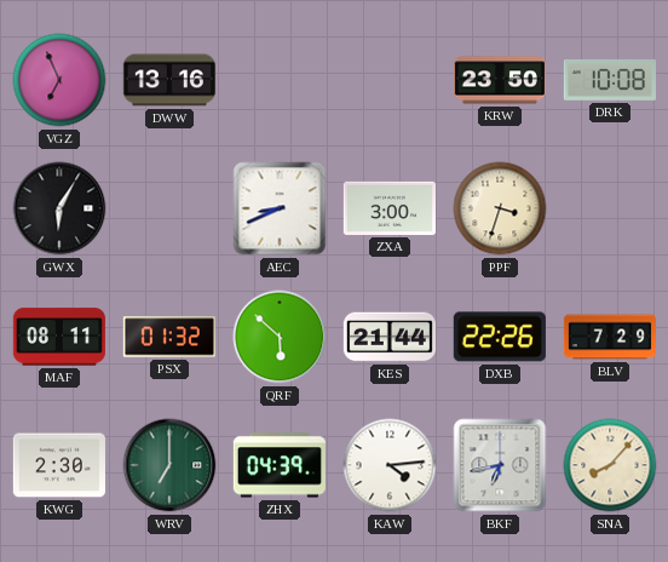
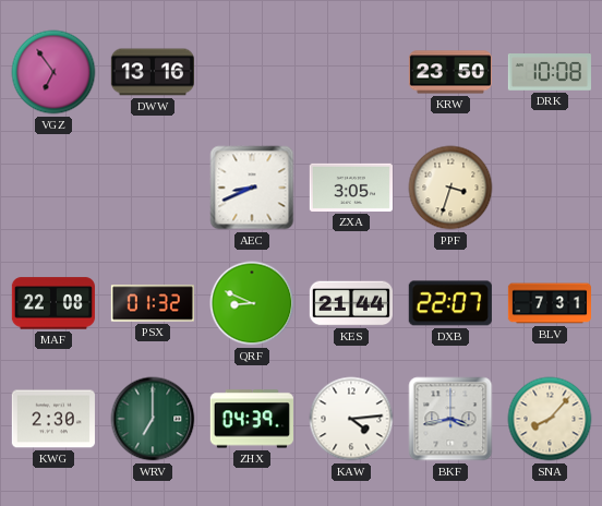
VGZ: 6:56 -> 6:54 (53, 72)
GWX: 6:05 -> none (59, 208)
ZXA: 3:00 -> 3:05 (350, 188)
MAF: 08:11 -> 22:08 (52, 303)
QRF: 5:52 -> 8:49 (252, 303)
DXB: 22:26 -> 22:07 (450, 303)
BLV: 7:29 -> 7:31 (550, 303)
BKF: 6:43 -> 3:43 (450, 419)
